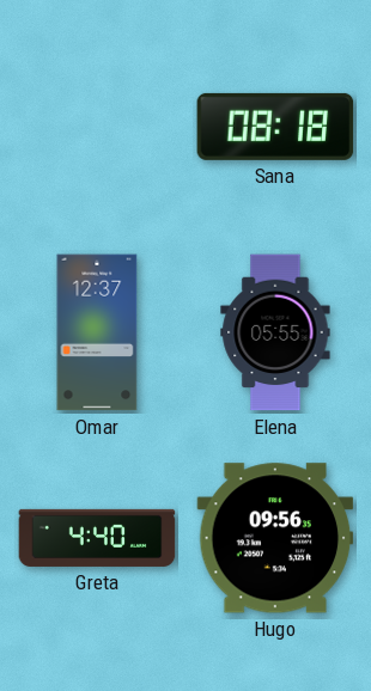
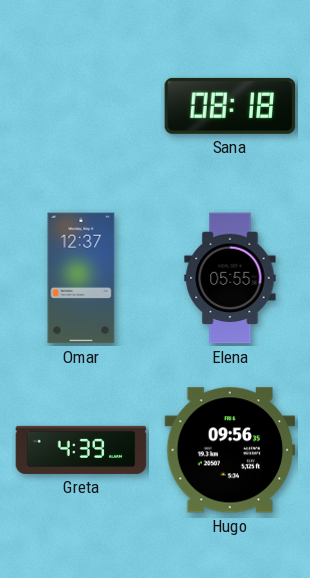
Greta: 4:40 -> 4:39 (81, 450)
